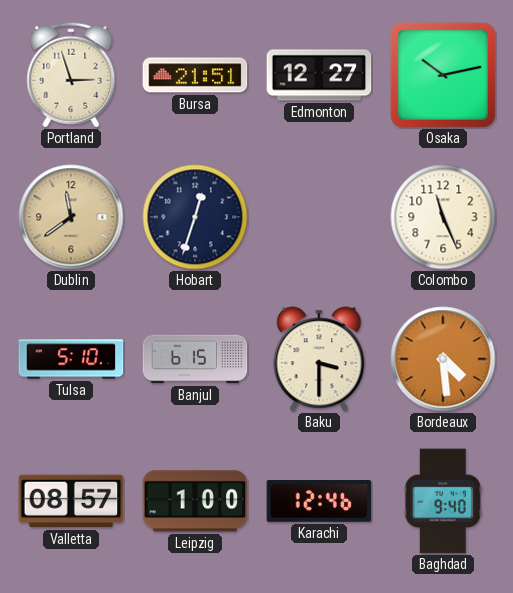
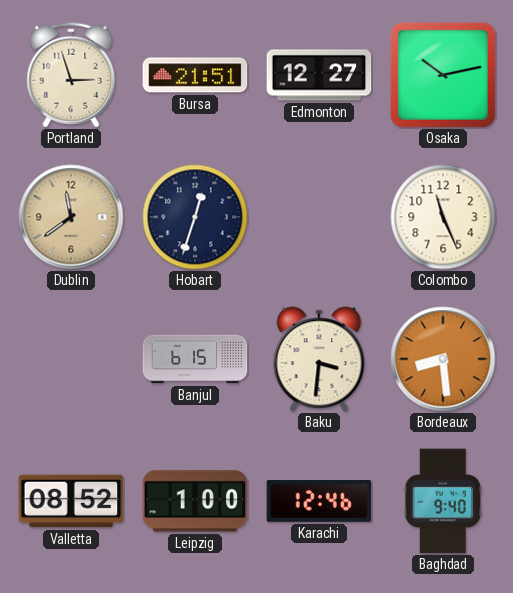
Tulsa: 5:10 -> none (71, 359)
Baku: 3:30 -> 3:31 (319, 359)
Bordeaux: 4:29 -> 8:29 (443, 359)
Valletta: 08:57 -> 08:52 (71, 501)
